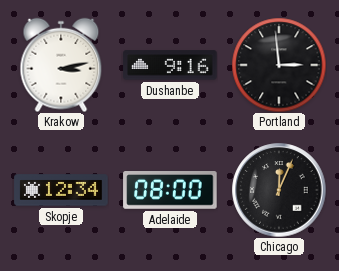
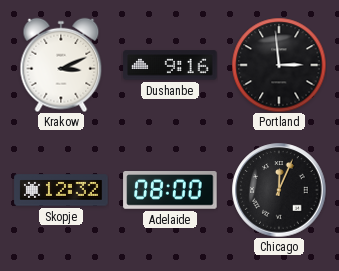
Krakow: 3:13 -> 3:11 (61, 65)
Skopje: 12:34 -> 12:32 (61, 190)
